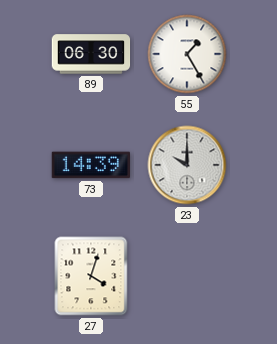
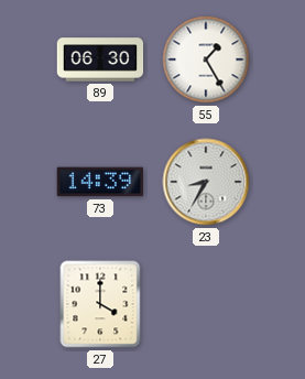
23: 10:00 -> 8:35 (206, 182)
27: 4:03 -> 4:00 (100, 304)
